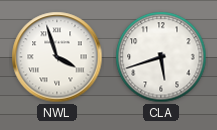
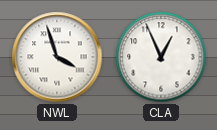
CLA: 5:42 -> 12:56 (161, 57)
